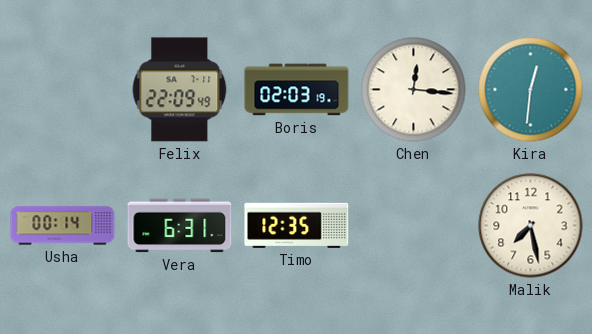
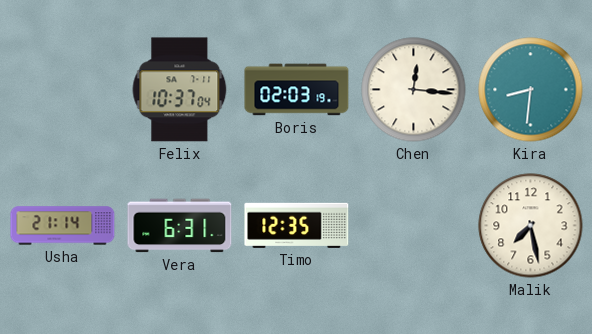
Felix: 22:09 -> 10:37 (180, 90)
Kira: 12:31 -> 8:31 (531, 90)
Usha: 00:14 -> 21:14 (63, 226)
